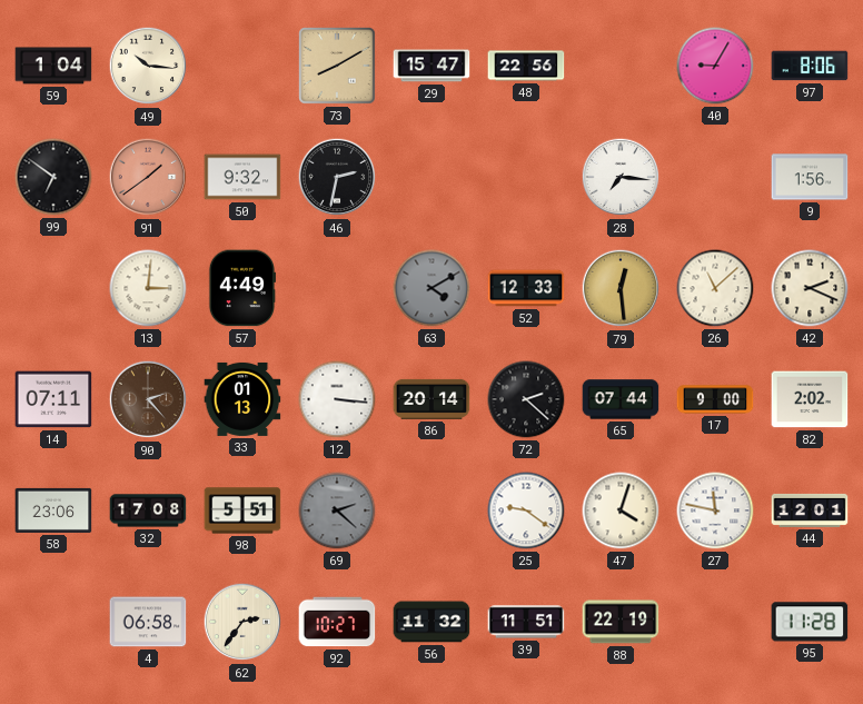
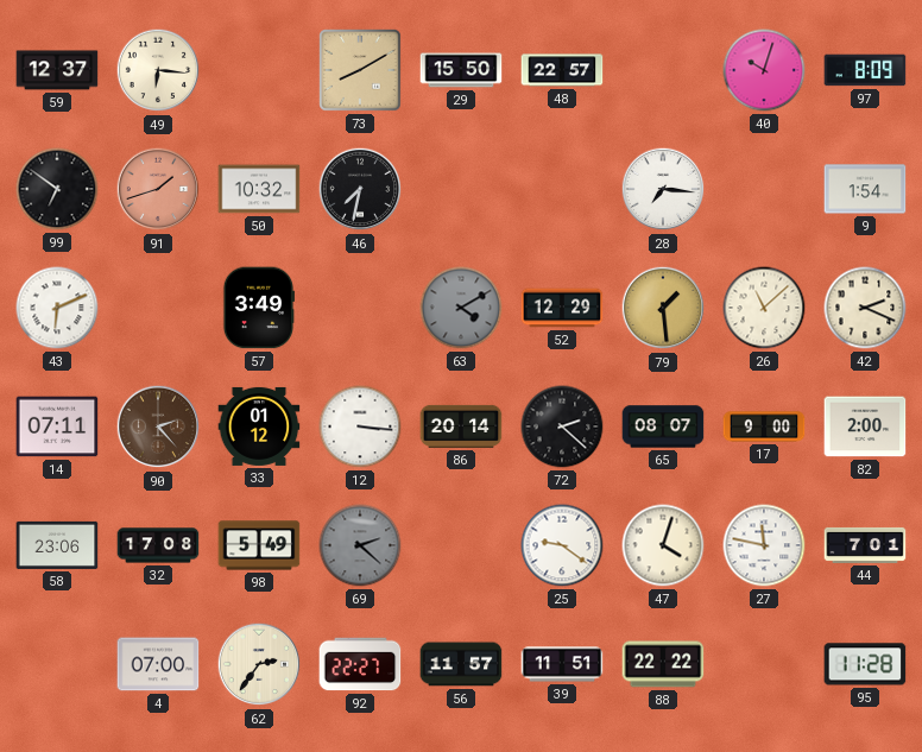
59: 1:04 -> 12:37 (57, 70)
49: 10:16 -> 6:16 (158, 70)
29: 15:47 -> 15:50 (461, 70)
48: 22:56 -> 22:57 (562, 70)
40: 9:05 -> 10:03 (764, 70)
97: 8:06 -> 8:09 (865, 70)
91: 1:39 -> 1:42 (158, 189)
50: 9:32 -> 10:32 (259, 189)
46: 2:32 -> 7:32 (360, 189)
9: 1:56 -> 1:54 (865, 189)
43: none -> 6:11 (57, 308)
13: 3:01 -> none (148, 288)
57: 4:49 -> 3:49 (258, 308)
52: 12:33 -> 12:29 (562, 308)
79: 12:29 -> 1:29 (663, 308)
33: 01:13 -> 01:12 (259, 426)
65: 07:44 -> 08:07 (663, 426)
82: 2:02 -> 2:00 (865, 426)
98: 5:51 -> 5:49 (259, 545)
44: 12:01 -> 7:01 (865, 545)
4: 06:58 -> 07:00 (158, 664)
92: 10:27 -> 22:27 (360, 664)
56: 11:32 -> 11:57 (461, 664)
88: 22:19 -> 22:22 (663, 664)
